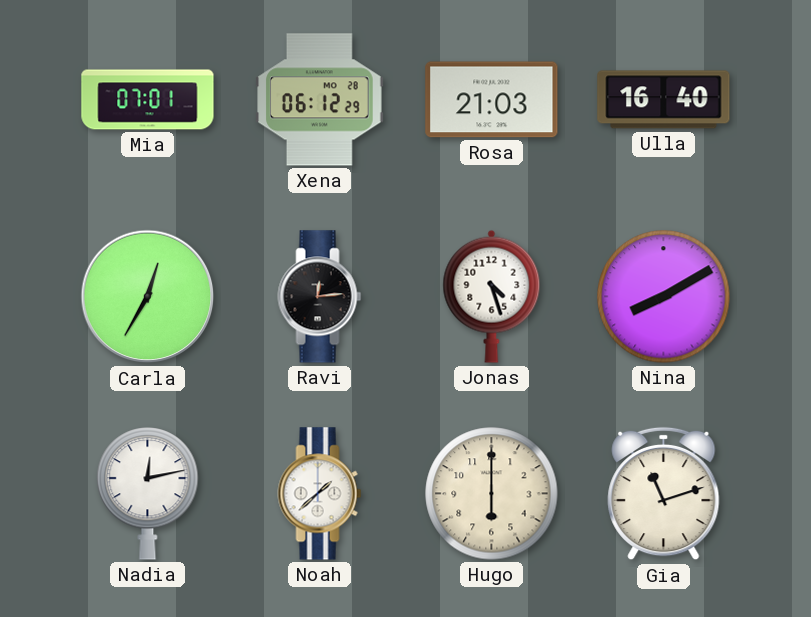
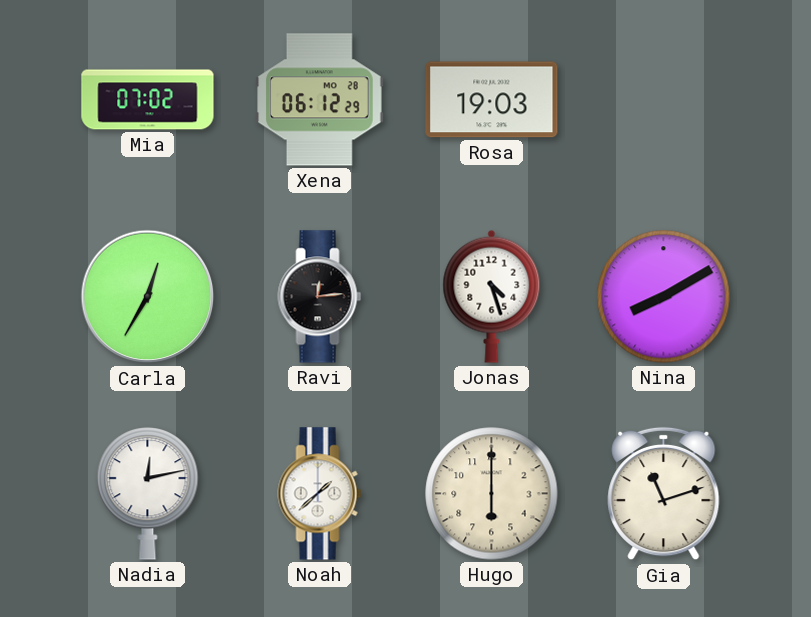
Mia: 07:01 -> 07:02 (148, 100)
Rosa: 21:03 -> 19:03 (492, 100)
Ulla: 16:40 -> none (664, 100)
